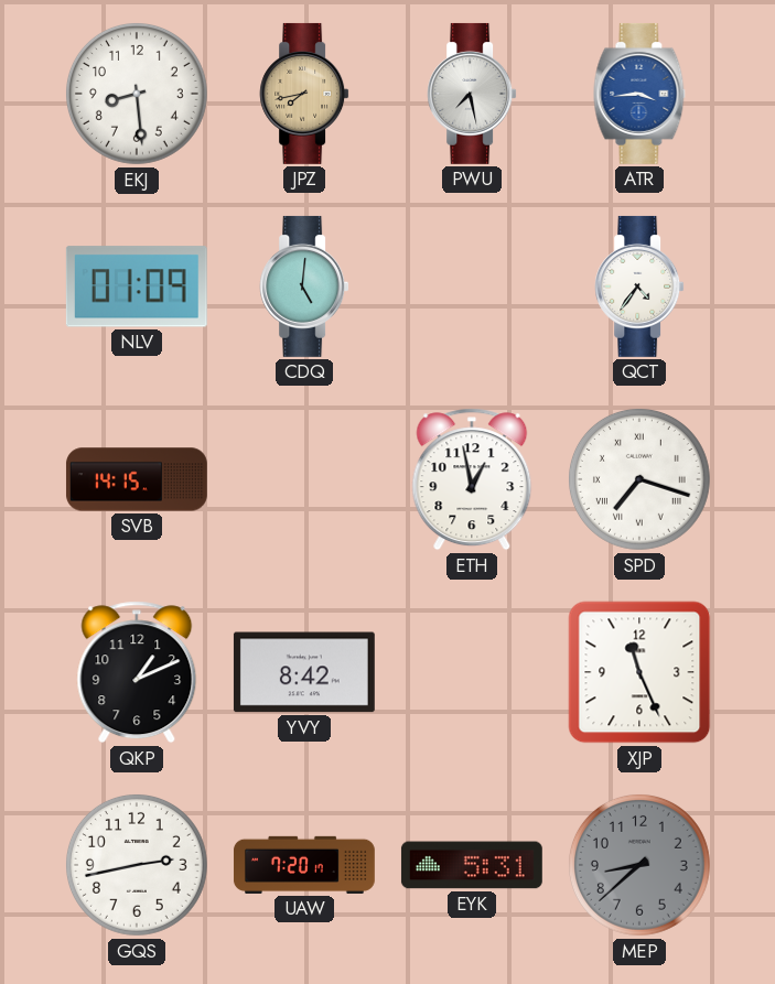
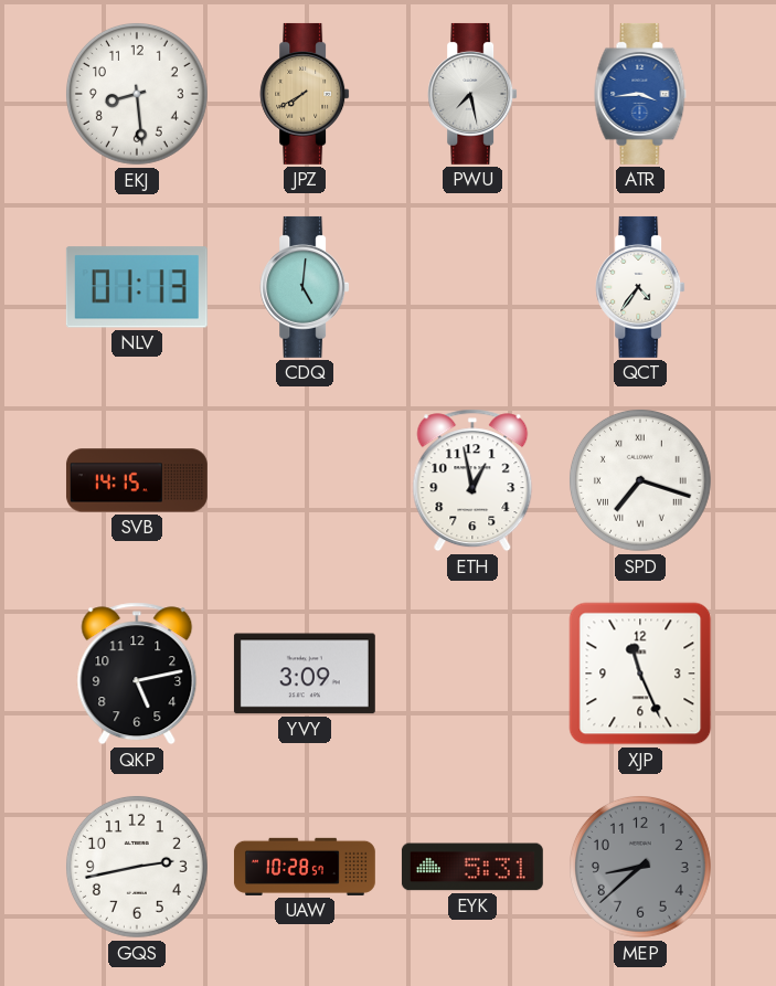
JPZ: 7:43 -> 7:40 (305, 94)
NLV: 01:09 -> 01:13 (137, 287)
QKP: 1:11 -> 5:13 (137, 674)
YVY: 8:42 -> 3:09 (305, 674)
UAW: 7:20 -> 10:28 (305, 867)
